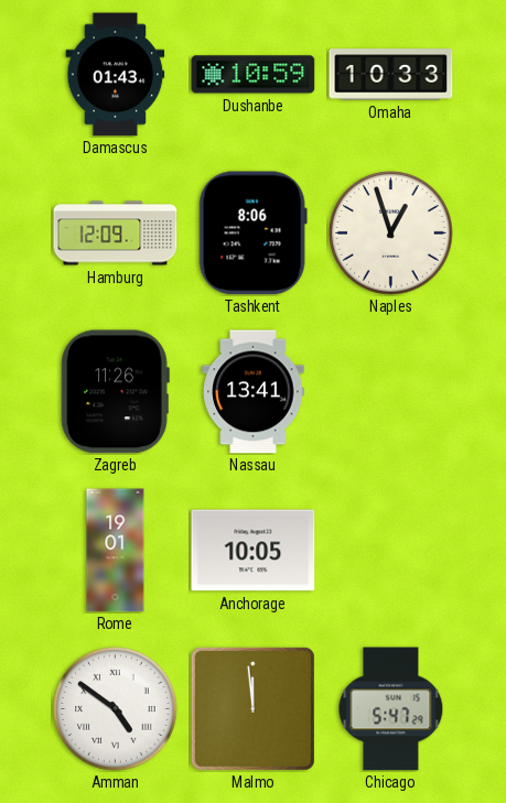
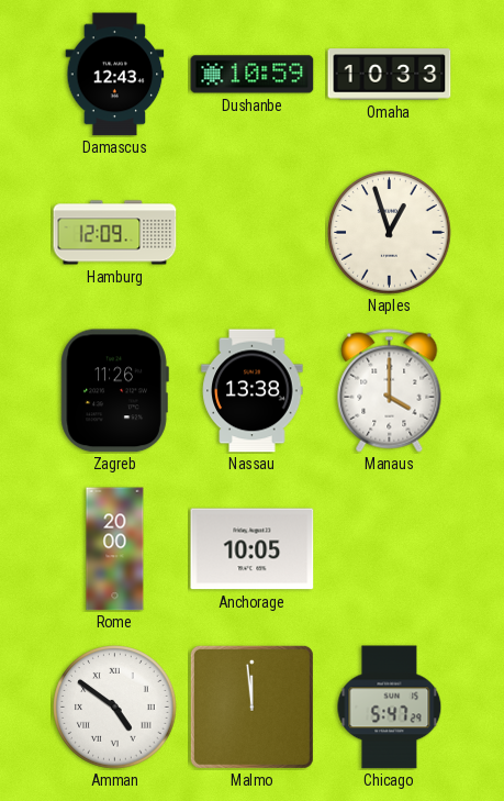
Damascus: 01:43 -> 12:43 (115, 75)
Tashkent: 8:06 -> none (252, 234)
Nassau: 13:41 -> 13:38 (253, 391)
Manaus: none -> 4:00 (390, 391)
Rome: 19:01 -> 20:00 (115, 549)
